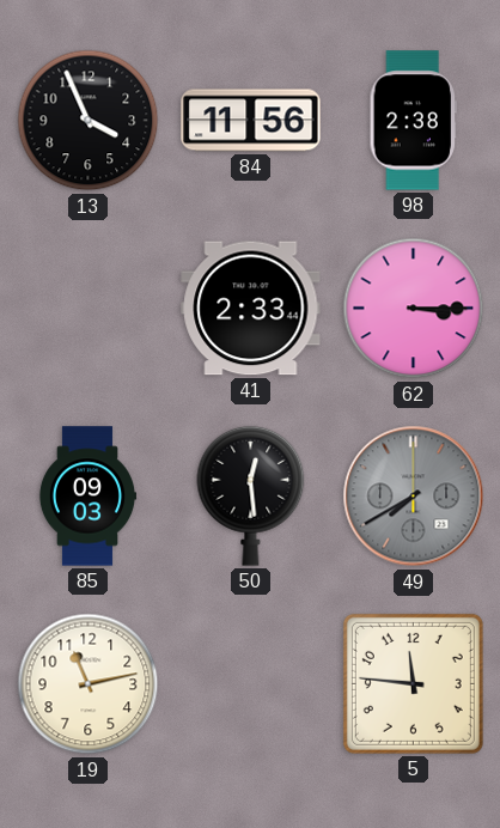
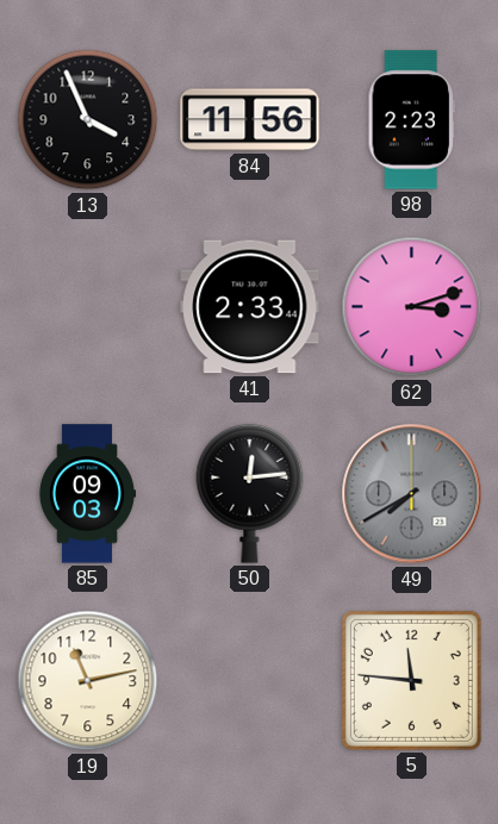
98: 2:38 -> 2:23 (411, 120)
62: 3:15 -> 3:12 (412, 307)
50: 12:29 -> 12:14 (250, 493)
